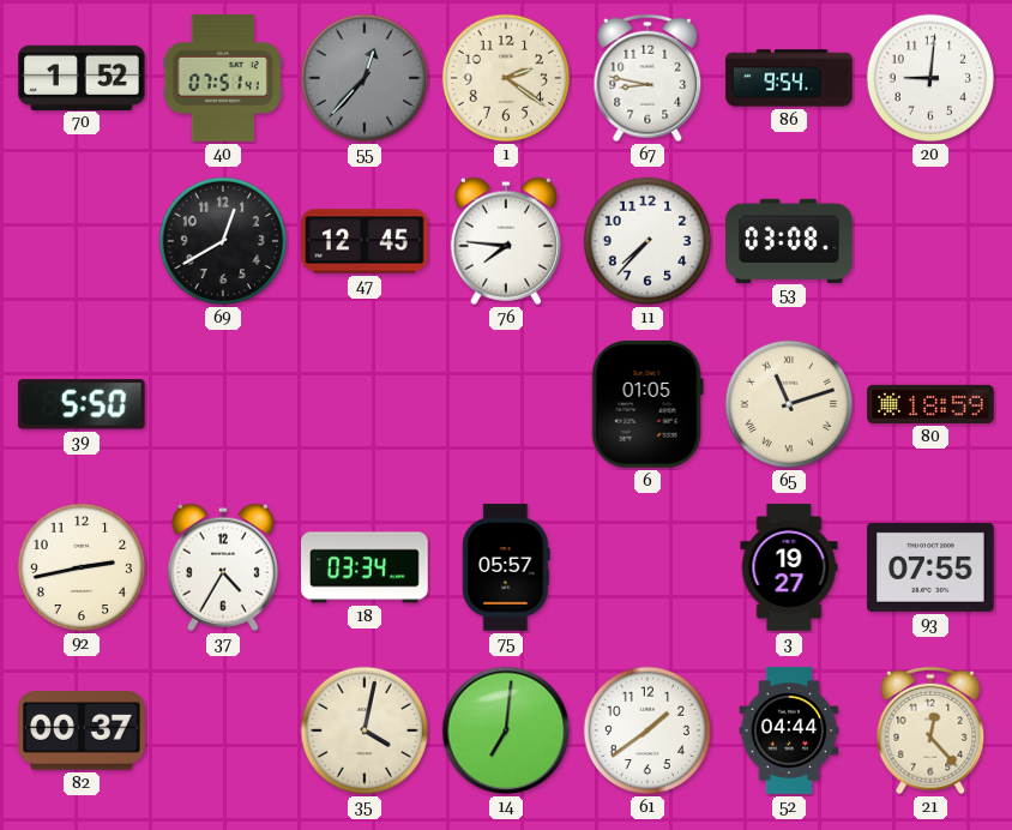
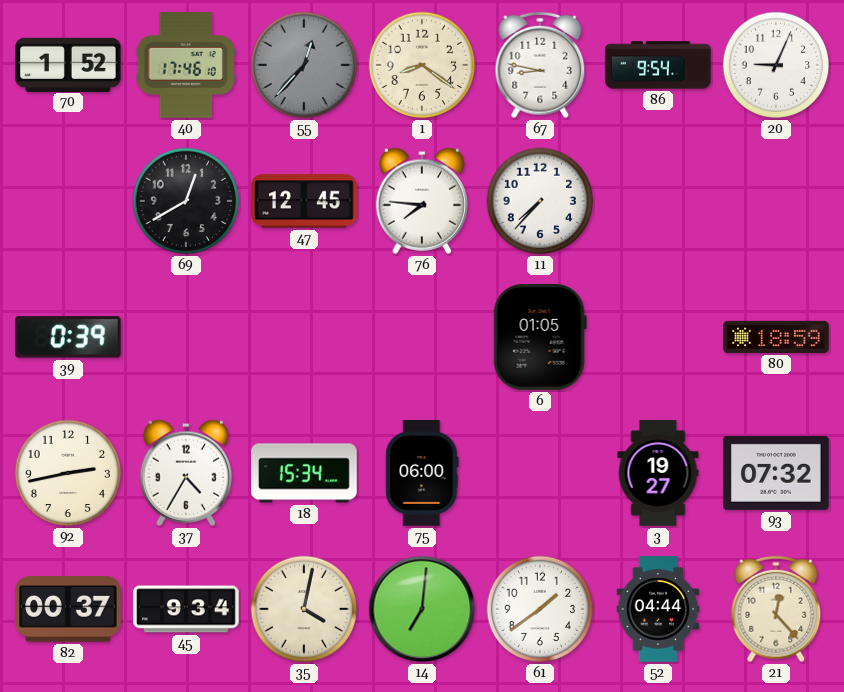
40: 07:51 -> 17:46 (186, 65)
1: 2:21 -> 8:21 (422, 65)
20: 9:01 -> 9:04 (776, 65)
53: 03:08 -> none (789, 240)
39: 5:50 -> 0:39 (68, 337)
65: 11:12 -> none (789, 404)
18: 03:34 -> 15:34 (304, 473)
75: 05:57 -> 06:00 (422, 473)
93: 07:55 -> 07:32 (776, 473)
45: none -> 9:34 (186, 609)
